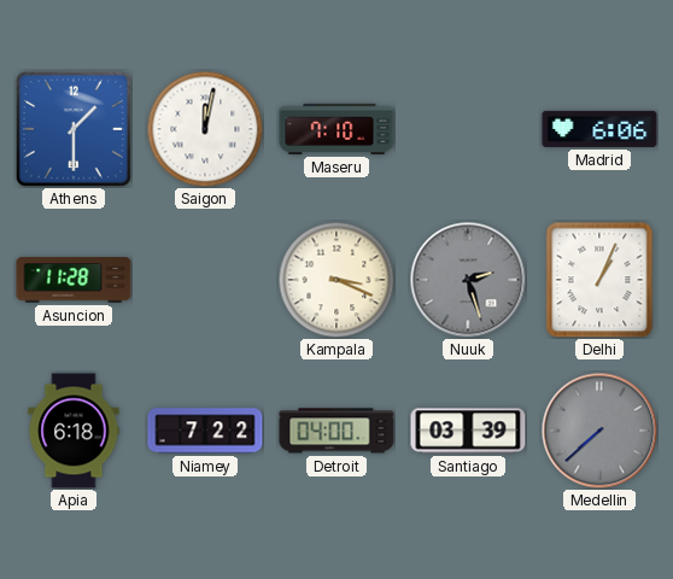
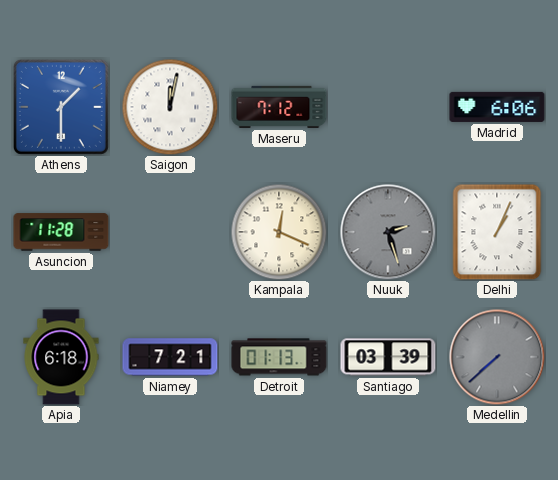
Maseru: 7:10 -> 7:12 (279, 107)
Kampala: 3:19 -> 12:19 (279, 232)
Niamey: 7:22 -> 7:21 (170, 357)
Detroit: 04:00 -> 01:13 (279, 357)
